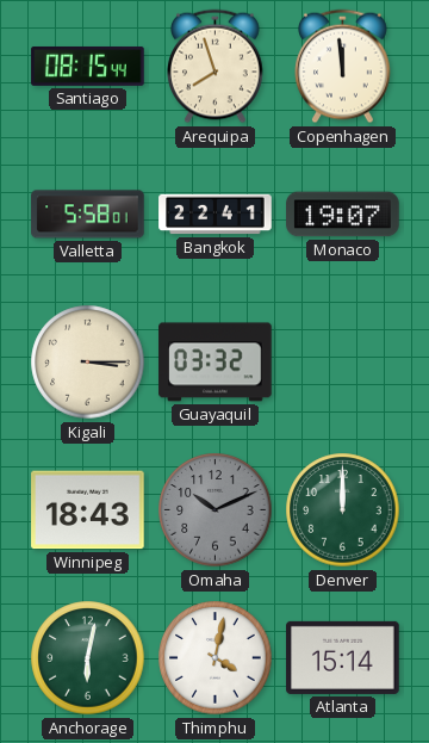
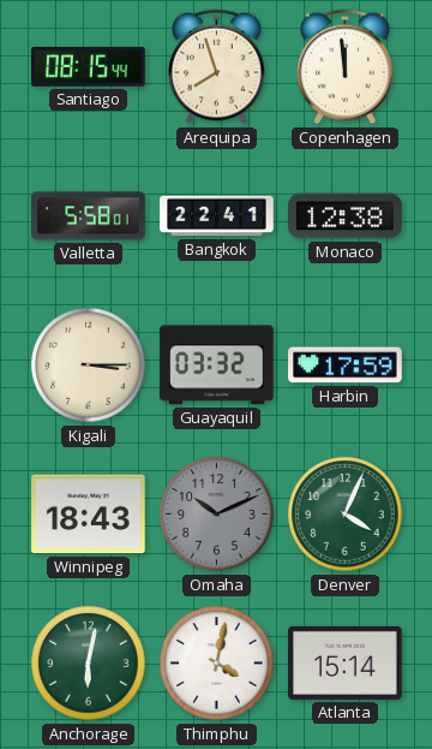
Monaco: 19:07 -> 12:38 (346, 216)
Harbin: none -> 17:59 (346, 365)
Denver: 12:00 -> 4:04 (346, 515)
